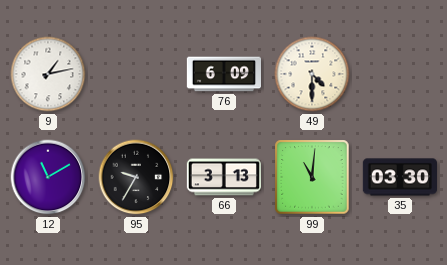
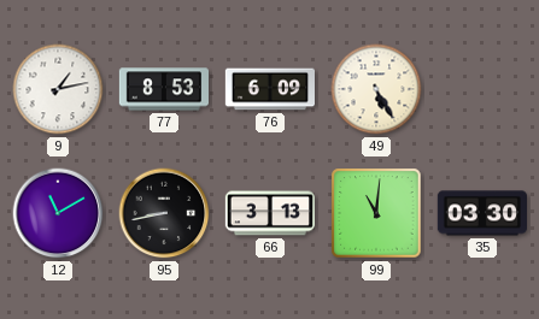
77: none -> 8:53 (163, 89)
49: 4:30 -> 5:25 (376, 89)
95: 9:35 -> 8:43 (164, 213)
